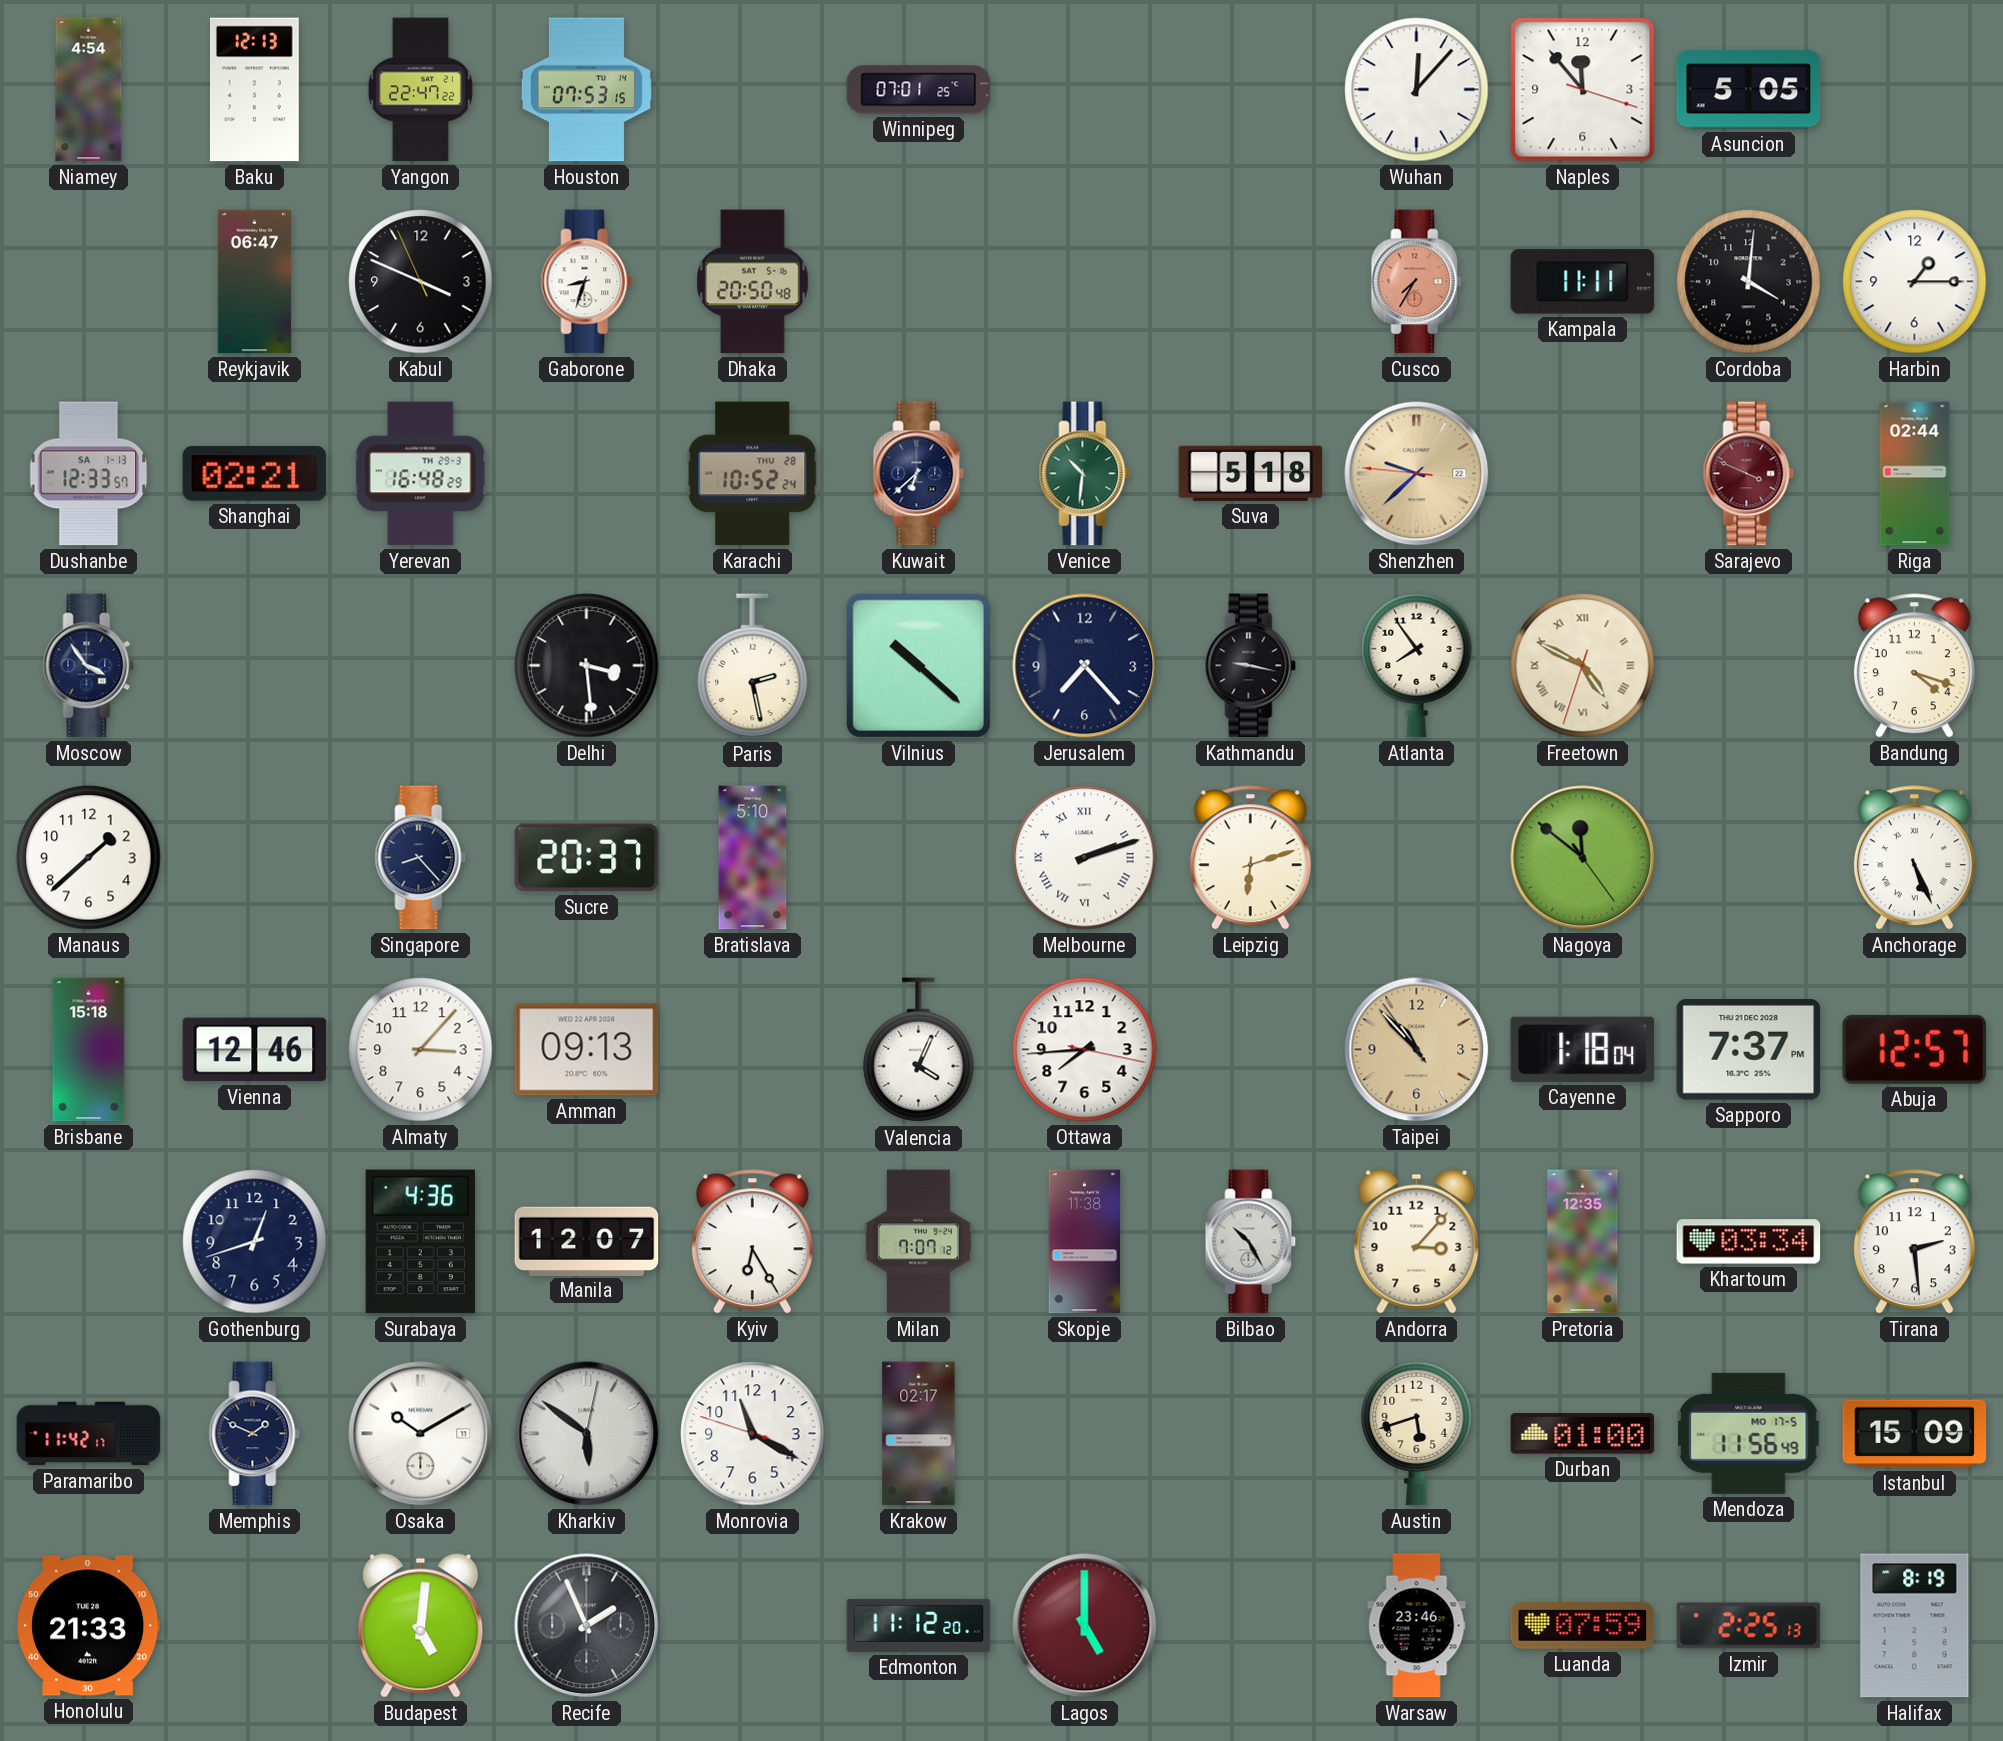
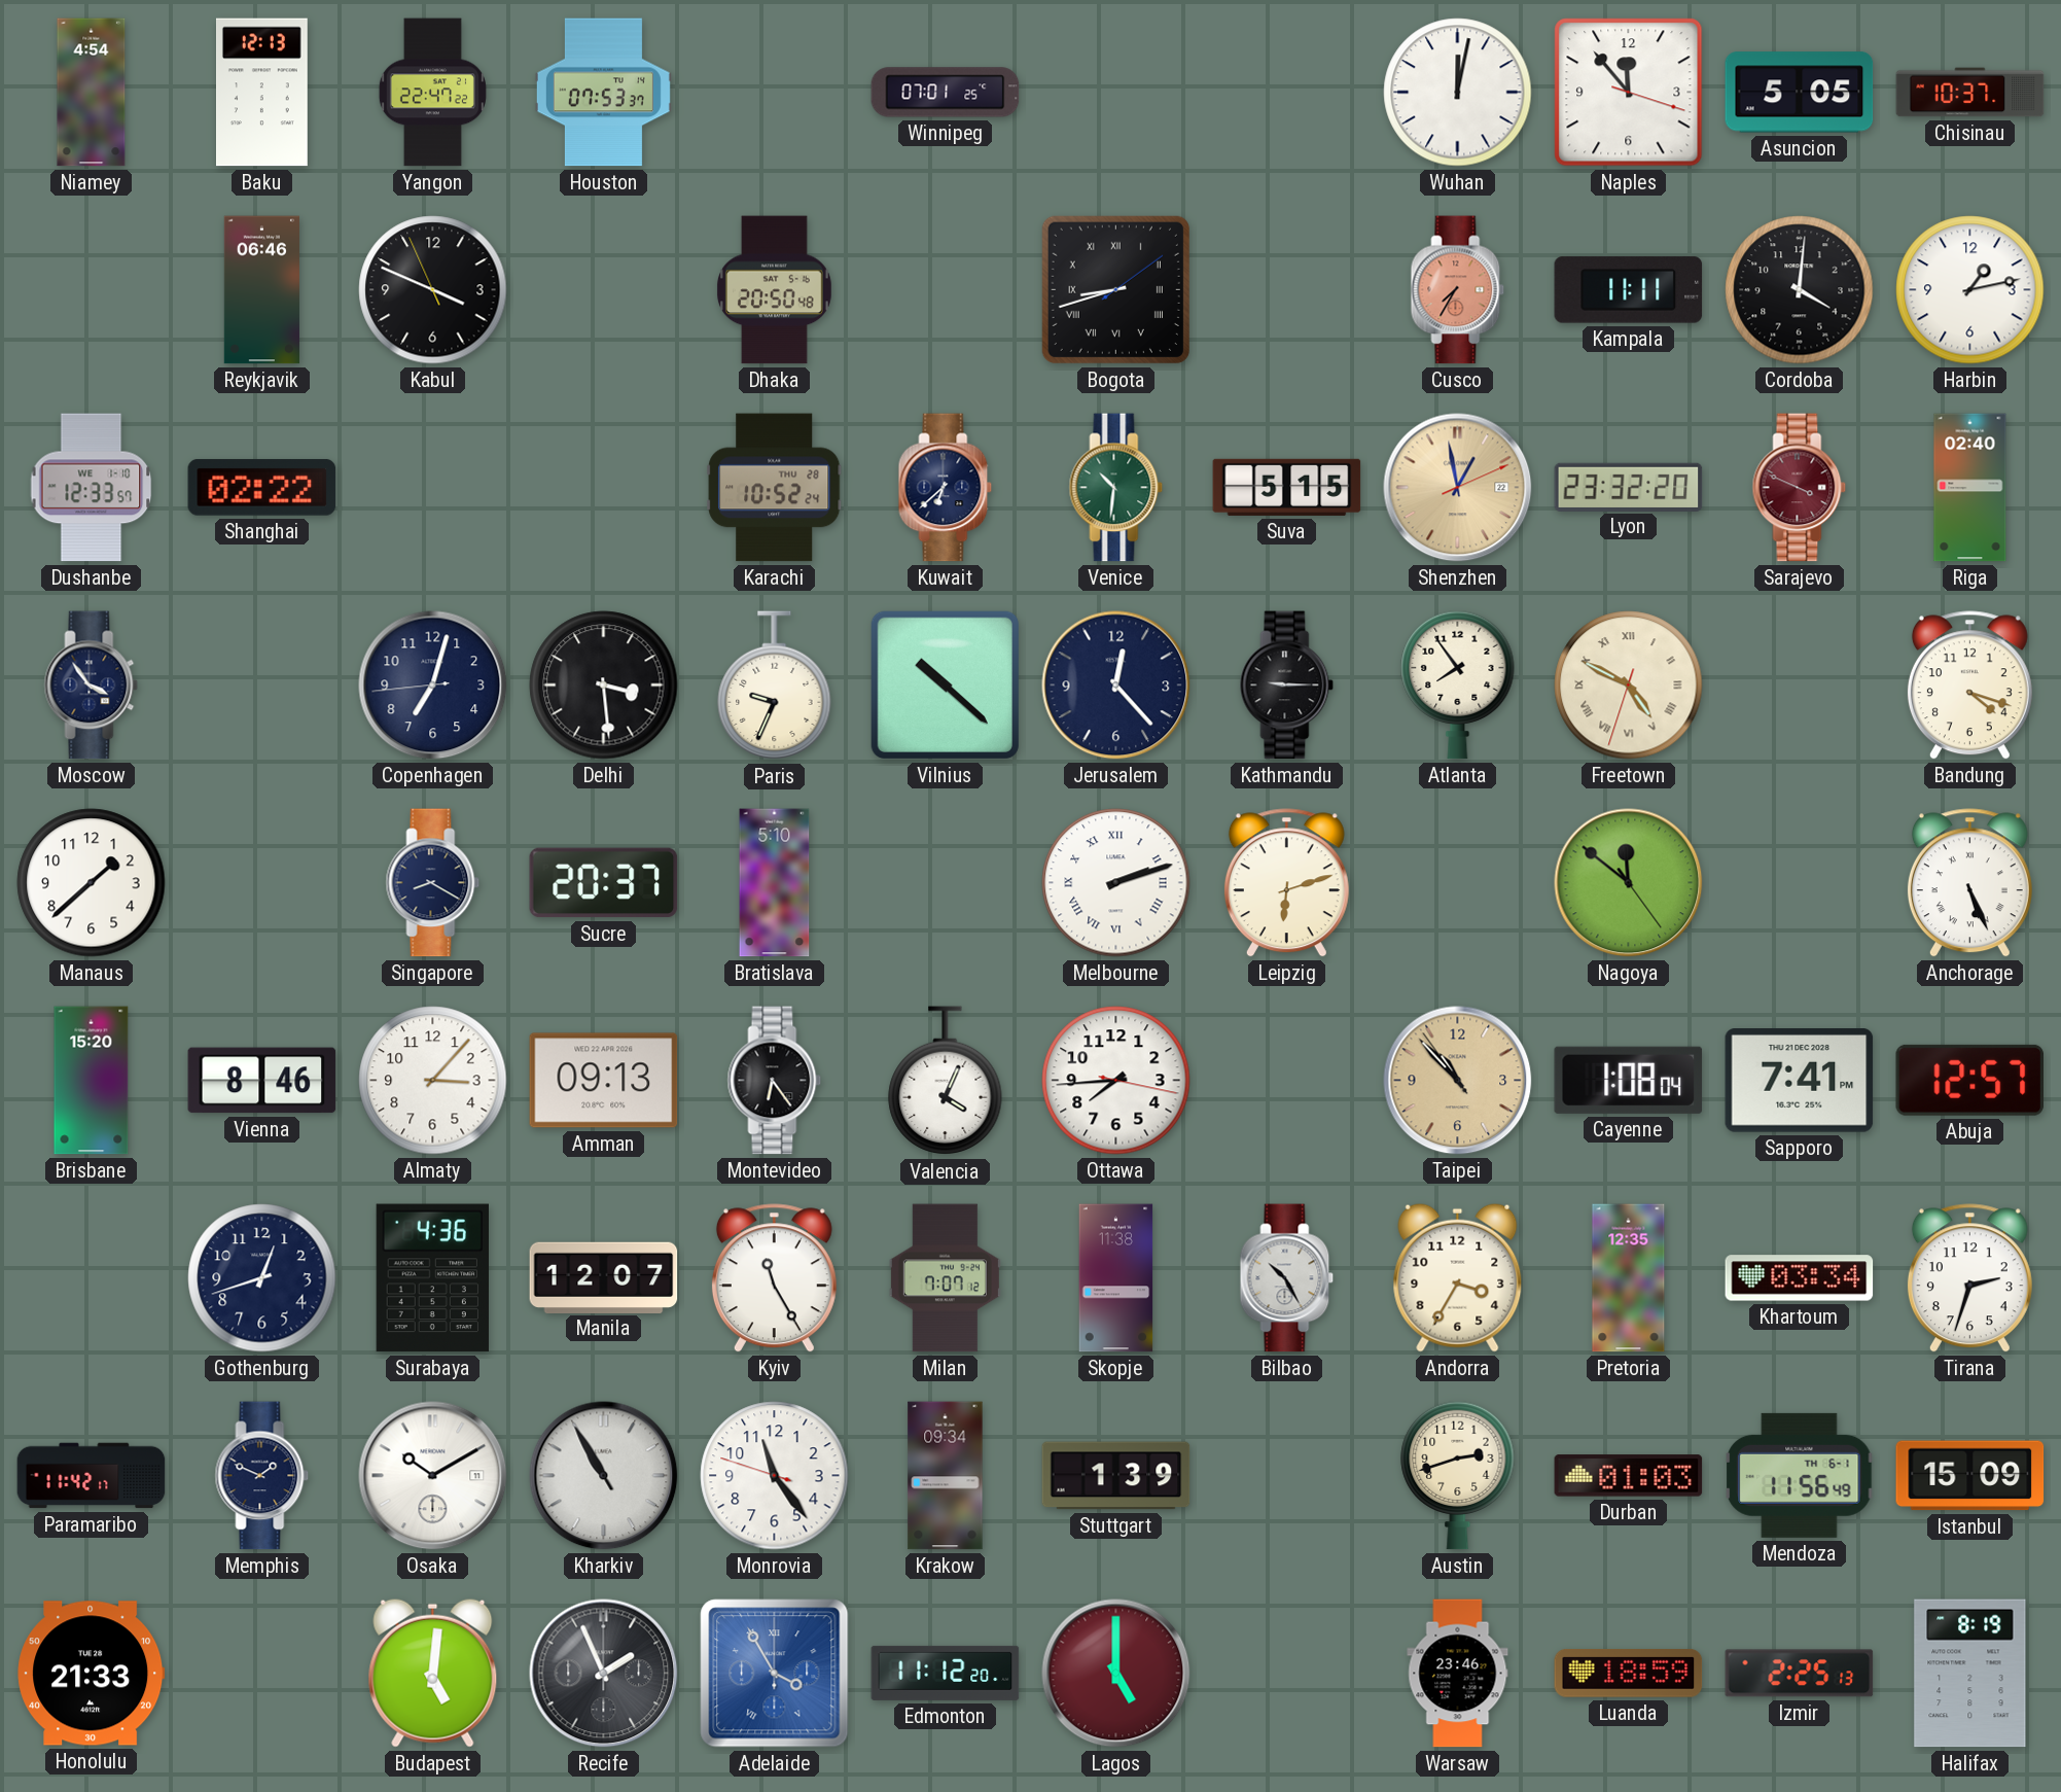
Houston: 07:53:15 -> 07:53:37 (603, 93)
Wuhan: 12:07 -> 12:02 (1458, 93)
Chisinau: none -> 10:37 (1970, 93)
Reykjavik: 06:47 -> 06:46 (261, 290)
Gaborone: 8:33 -> none (587, 282)
Bogota: none -> 8:42 (1115, 289)
Harbin: 1:15 -> 1:13 (1970, 290)
Dushanbe date: SA 1-13 -> WE 1-10 (92, 488)
Shanghai: 02:21 -> 02:22 (262, 488)
Yerevan: 16:48 -> none (420, 474)
Suva: 5:18 -> 5:15 (1287, 487)
Shenzhen: 9:37 -> 12:58 (1458, 488)
Lyon: none -> 23:32 (1629, 487)
Riga: 02:44 -> 02:40 (1970, 488)
Copenhagen: none -> 7:02 (433, 686)
Paris: 2:28 -> 9:34 (775, 686)
Jerusalem: 7:23 -> 12:23 (1116, 686)
Kathmandu: 9:17 -> 9:15 (1287, 686)
Singapore: 8:23 -> 8:20 (433, 883)
Brisbane: 15:18 -> 15:20 (92, 1081)
Vienna: 12:46 -> 8:46 (262, 1081)
Montevideo: none -> 6:24 (775, 1081)
Cayenne: 1:18 -> 1:08 (1629, 1080)
Sapporo: 7:37 -> 7:41 (1800, 1081)
Kyiv: 6:25 -> 11:25 (774, 1278)
Andorra: 3:07 -> 3:35 (1458, 1277)
Tirana: 2:29 -> 2:33 (1969, 1278)
Kharkiv: 5:51 -> 10:54 (604, 1476)
Monrovia: 11:19 -> 11:23 (775, 1476)
Krakow: 02:17 -> 09:34 (946, 1476)
Stuttgart: none -> 1:39 (1116, 1476)
Austin: 5:42 -> 2:42 (1458, 1475)
Durban: 01:00 -> 01:03 (1629, 1476)
Mendoza date: MO 17-5 -> TH 6-1 (1800, 1475)
Adelaide: none -> 3:55 (775, 1674)
Luanda: 07:59 -> 18:59 (1629, 1674)
